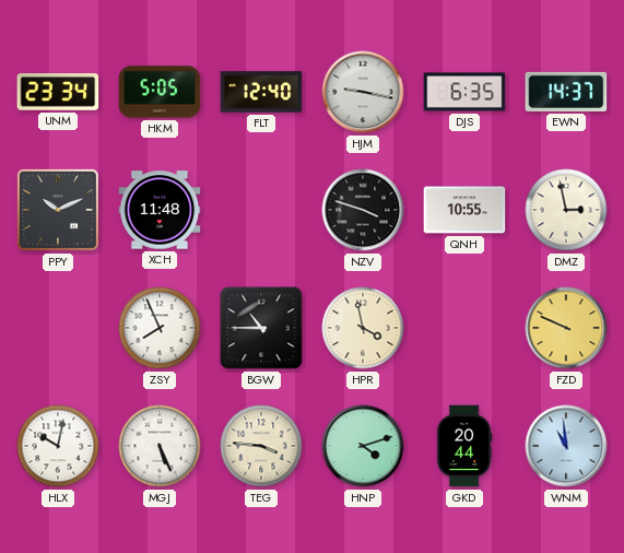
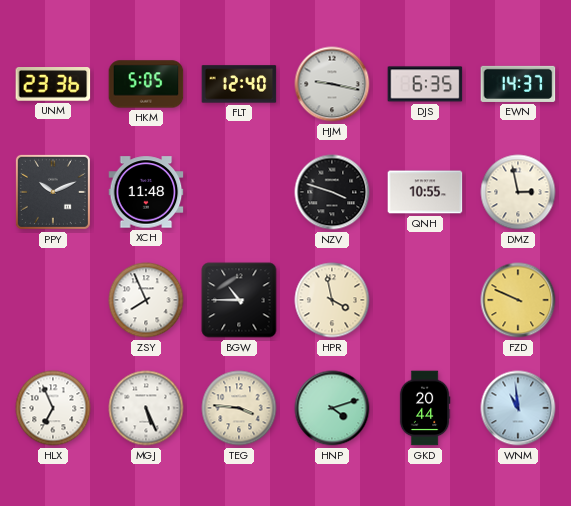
UNM: 23:34 -> 23:36 (53, 85)
HLX: 10:02 -> 6:56 (53, 408)
